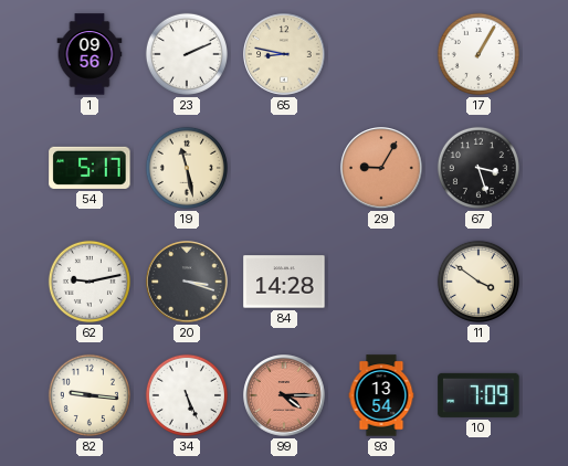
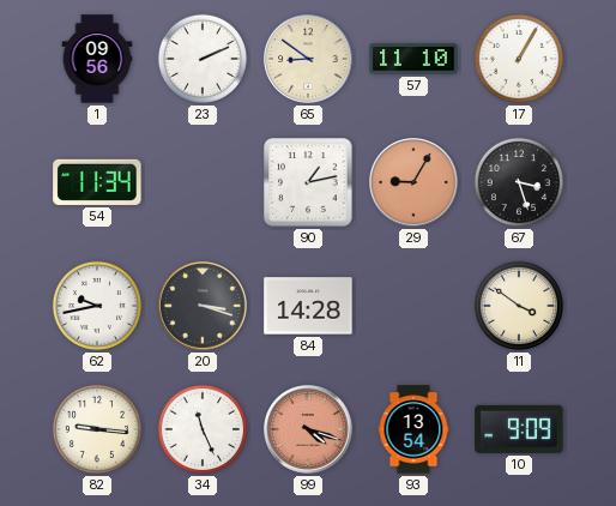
65: 8:47 -> 8:51 (308, 59)
57: none -> 11:10 (413, 59)
54: 5:17 -> 11:34 (97, 182)
19: 11:28 -> none (187, 168)
90: none -> 1:13 (308, 182)
62: 9:13 -> 9:43 (97, 306)
34: 5:26 -> 11:26 (203, 429)
99: 4:15 -> 4:18 (308, 429)
10: 7:09 -> 9:09 (519, 429)
